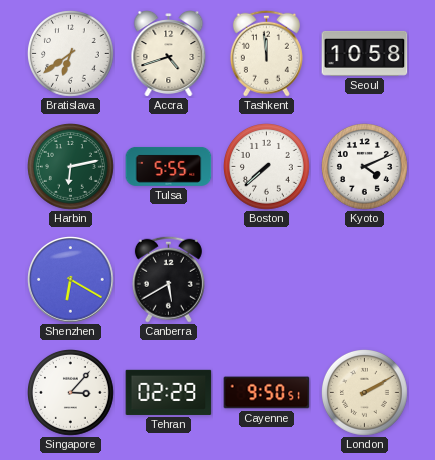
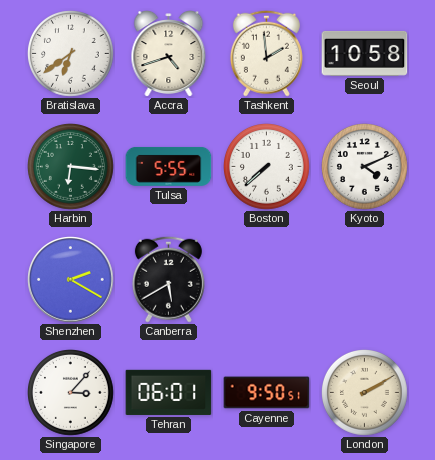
Tashkent: 11:59 -> 1:59 (266, 53)
Harbin: 6:13 -> 6:16 (71, 167)
Shenzhen: 6:20 -> 2:20 (71, 280)
Tehran: 02:29 -> 06:01 (169, 392)
